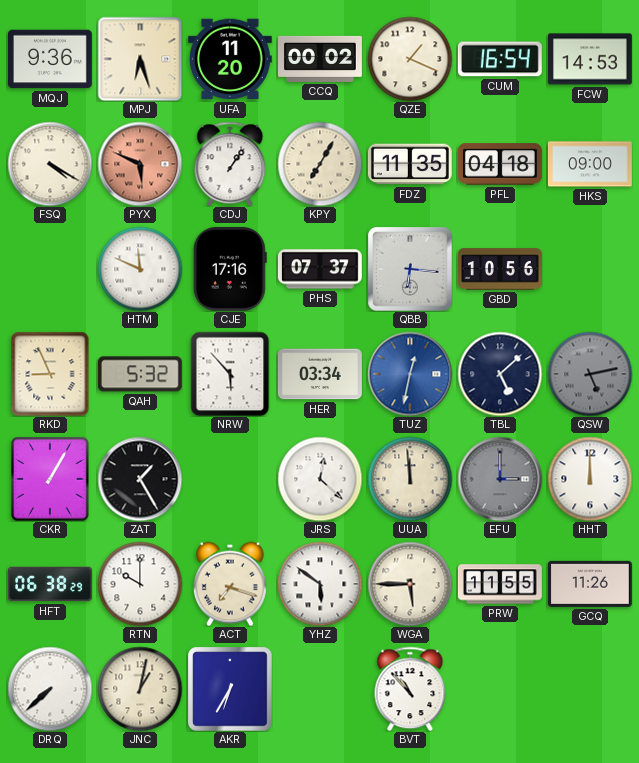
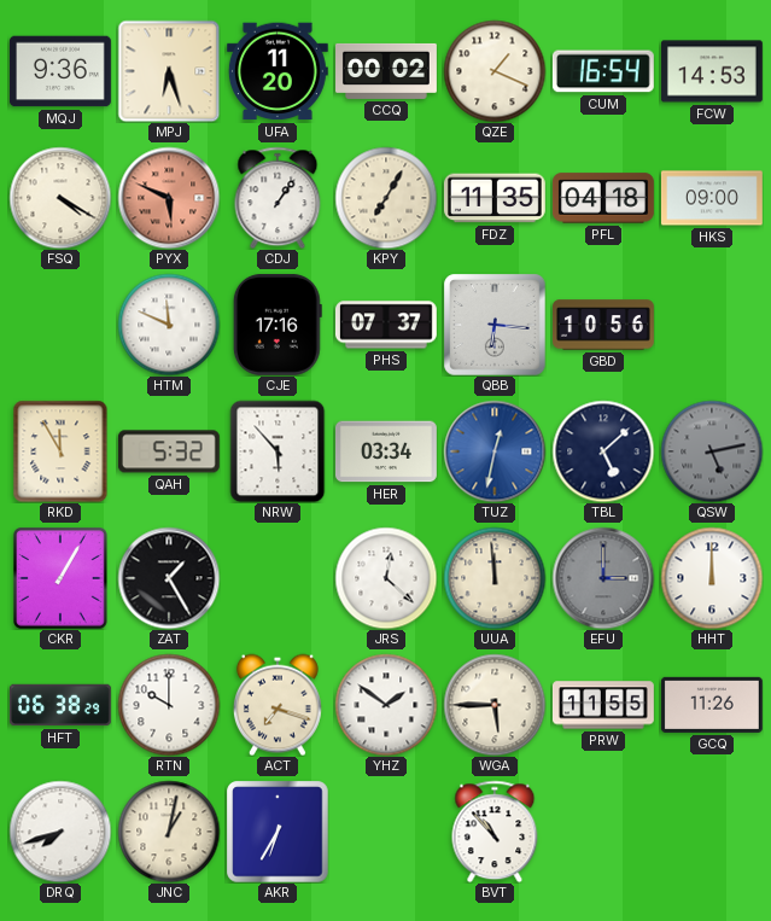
RKD: 8:56 -> 11:55 (60, 451)
YHZ: 5:51 -> 1:51 (386, 705)
DRQ: 7:38 -> 7:42 (60, 832)
